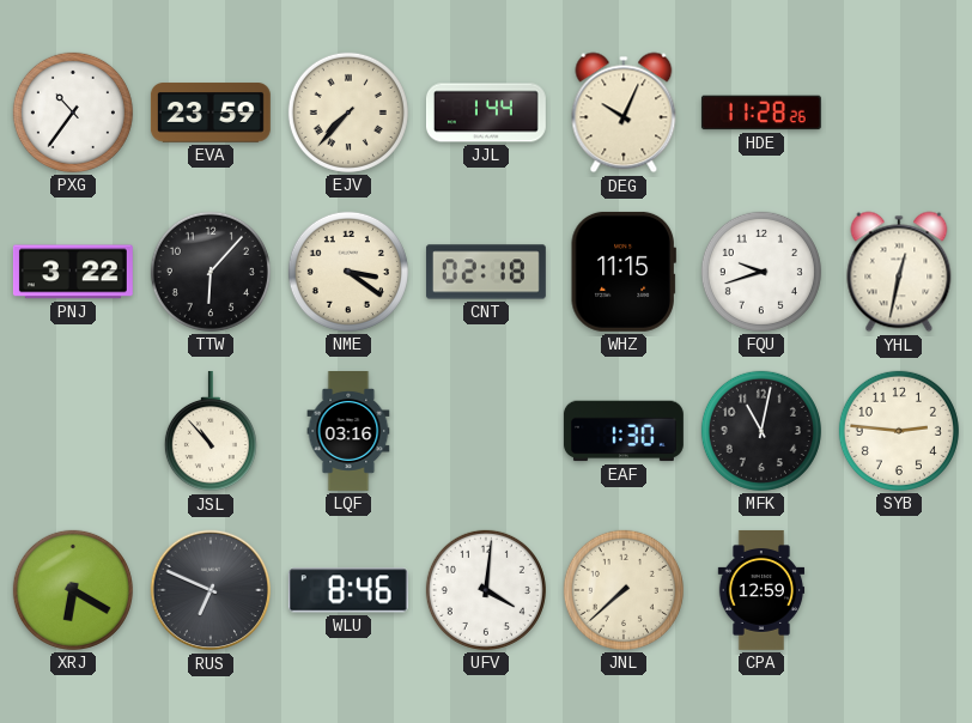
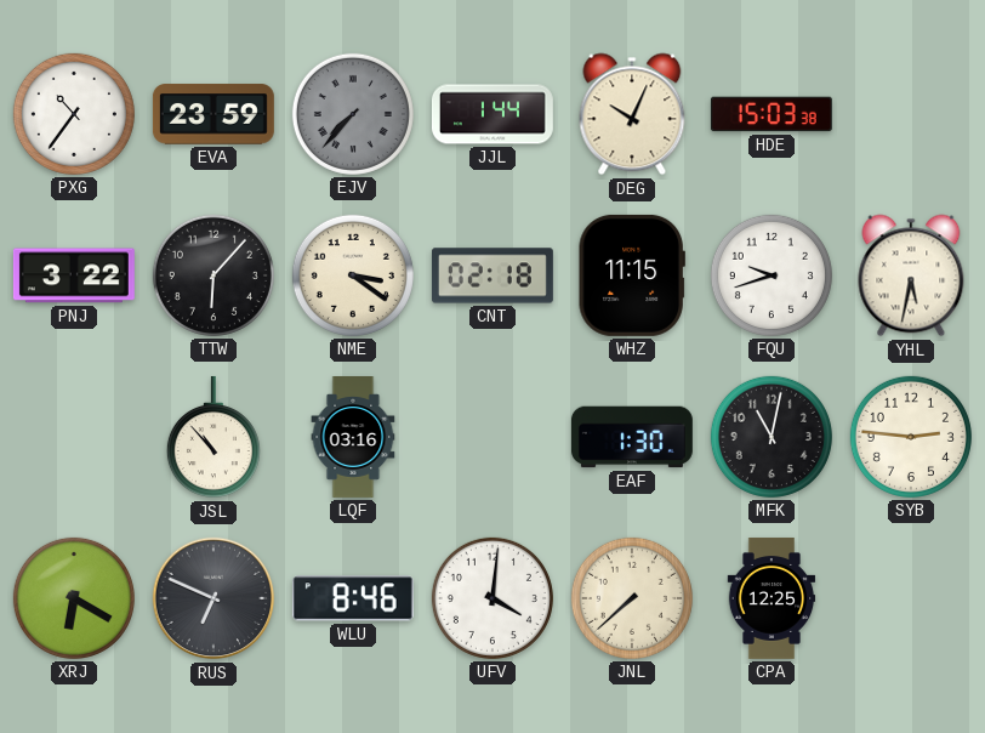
EJV dial: cream -> grey (353, 114)
HDE: 11:28 -> 15:03 (772, 114)
YHL: 12:32 -> 5:32 (911, 275)
CPA: 12:59 -> 12:25 (772, 598)
